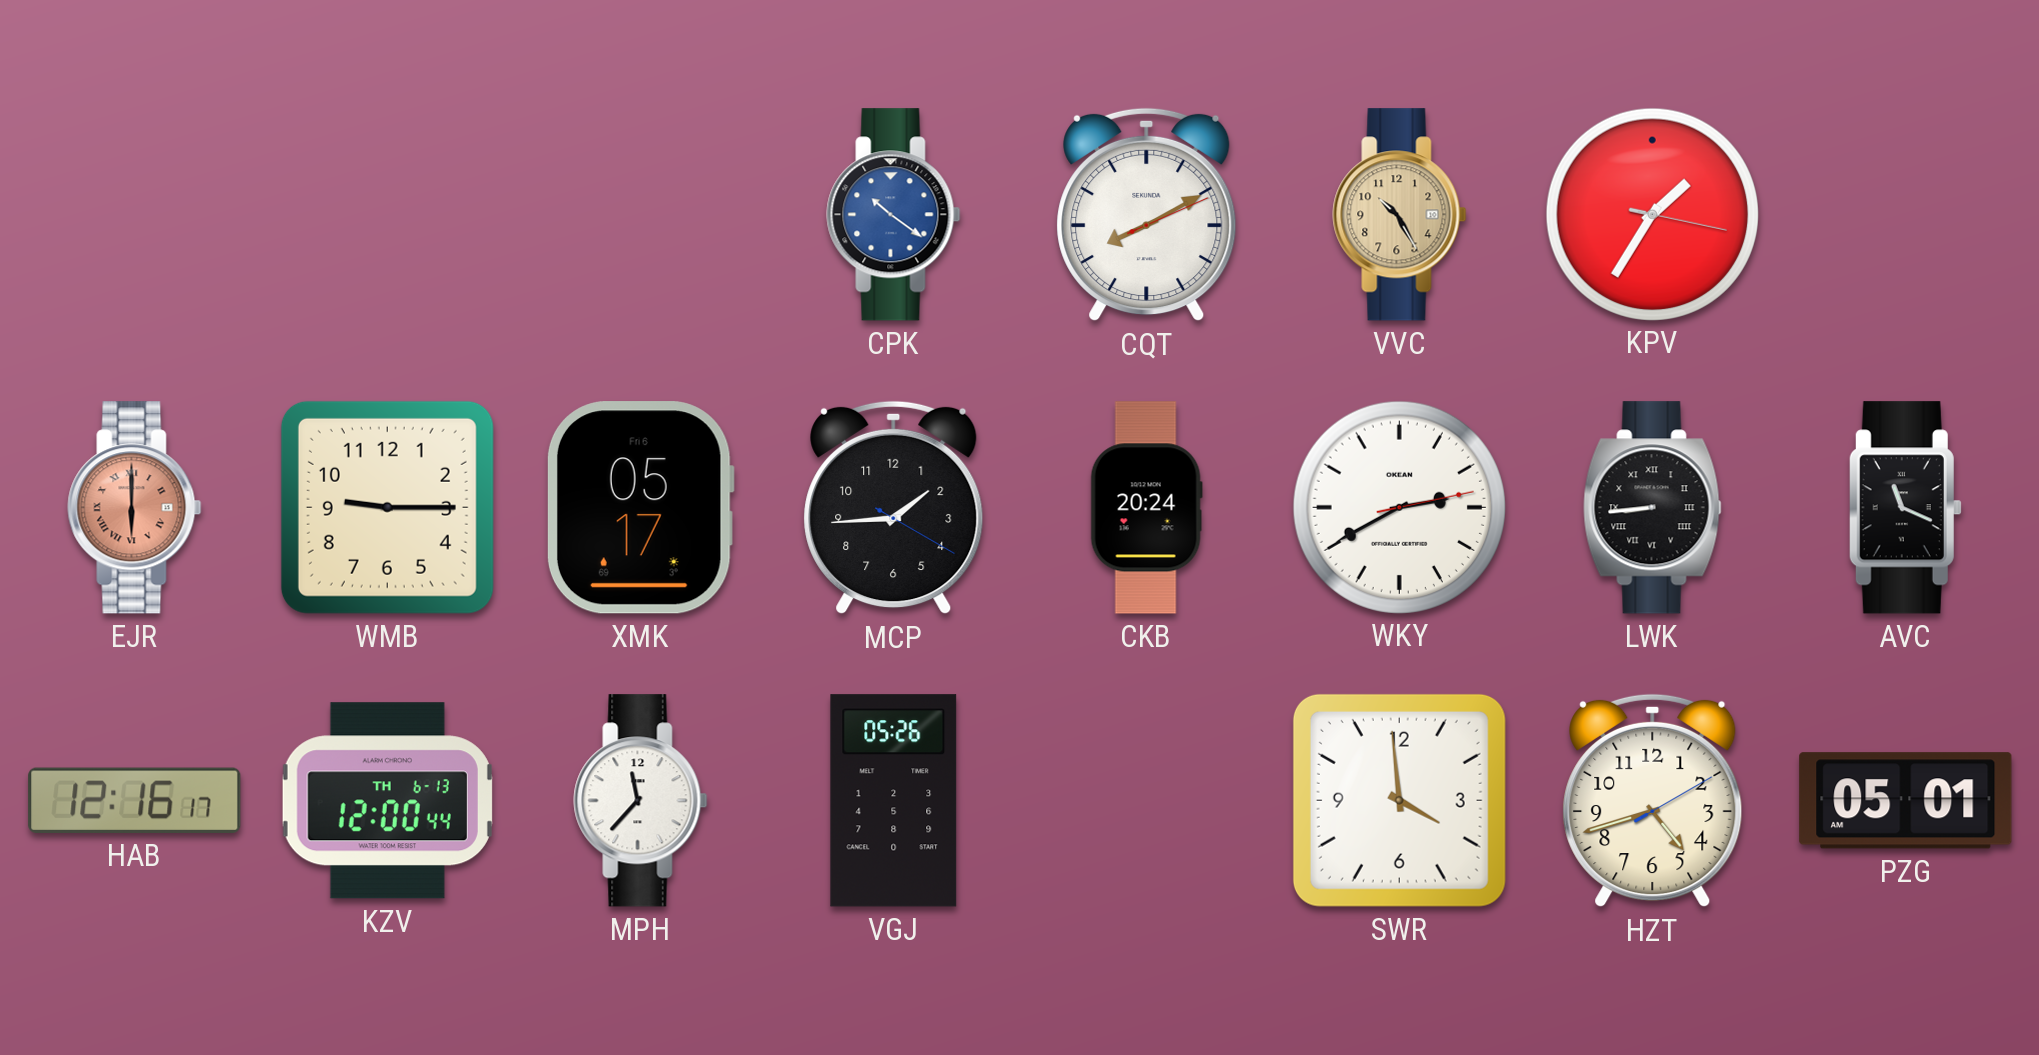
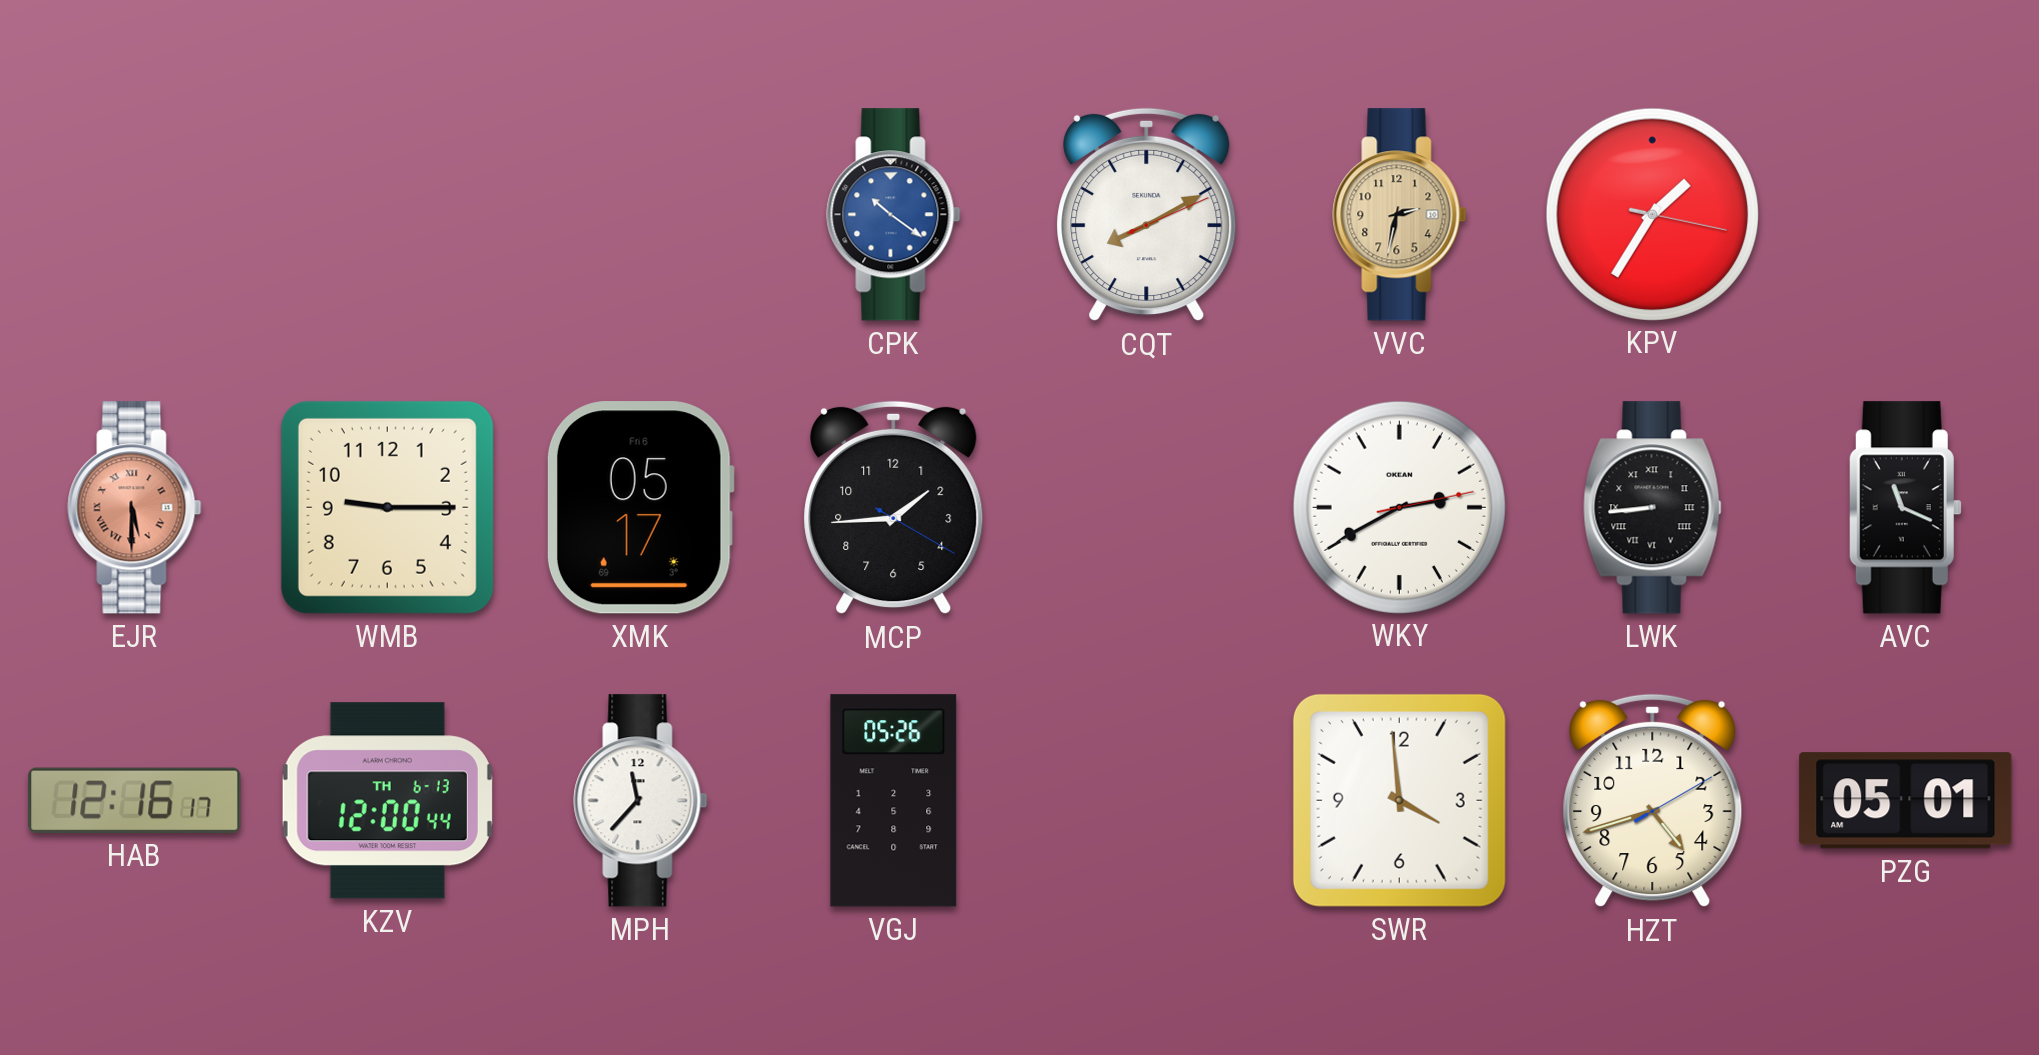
VVC: 10:25 -> 2:32 (1400, 215)
EJR: 6:00 -> 5:30 (135, 508)
CKB: 20:24 -> none (1146, 508)
